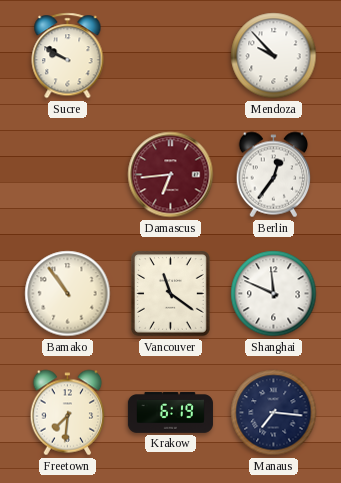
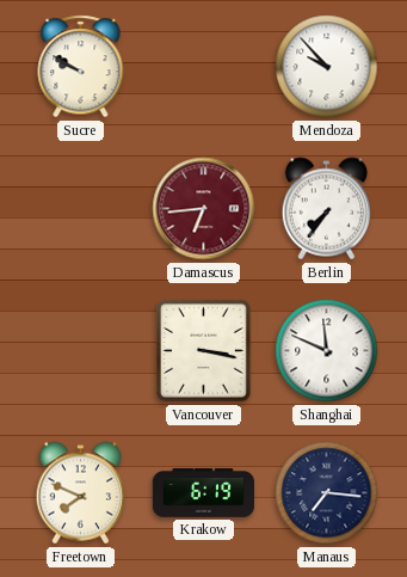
Berlin: 12:36 -> 7:36 (327, 209)
Bamako: 10:54 -> none (68, 294)
Vancouver: 11:21 -> 3:17 (204, 351)
Freetown: 7:31 -> 7:49 (81, 493)
